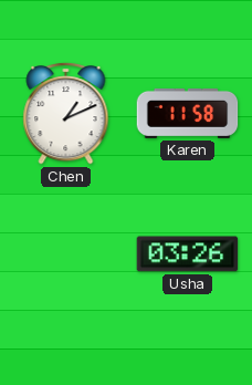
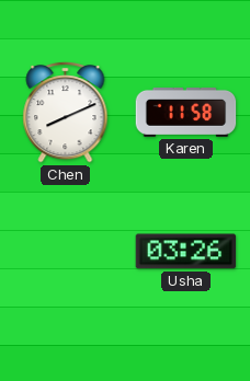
Chen: 1:11 -> 8:11 (66, 113)
